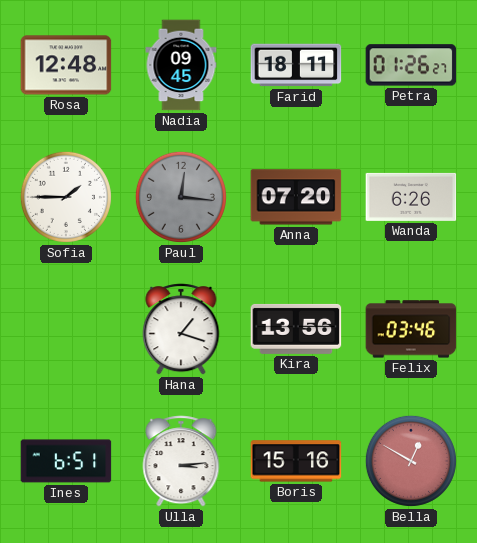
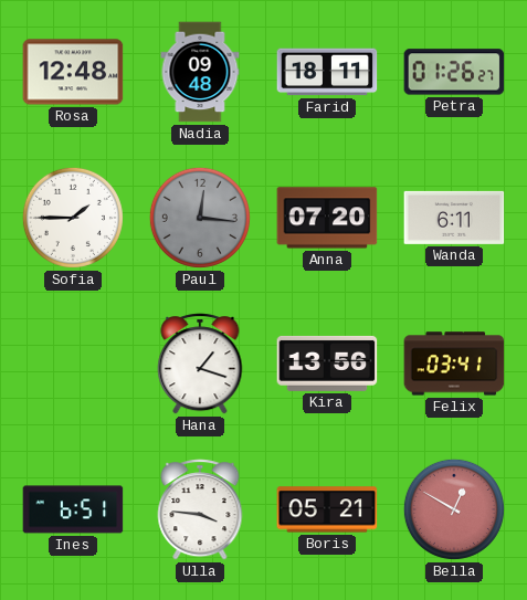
Nadia: 09:45 -> 09:48 (200, 72)
Wanda: 6:26 -> 6:11 (454, 218)
Felix: 03:46 -> 03:41 (454, 364)
Ulla: 3:14 -> 3:46 (200, 509)
Boris: 15:16 -> 05:21 (327, 509)
